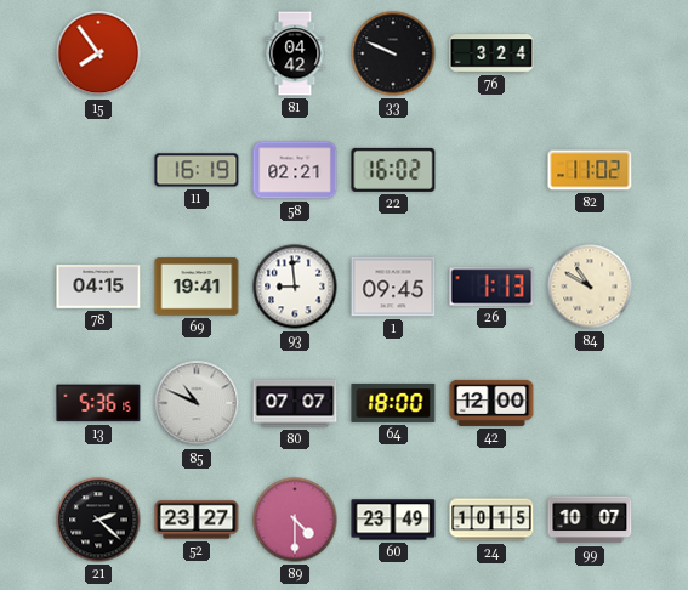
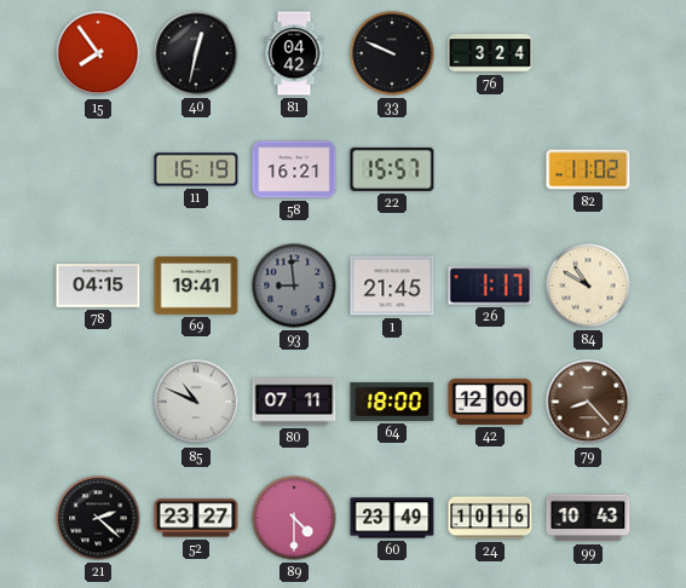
40: none -> 12:32 (196, 53)
58: 02:21 -> 16:21 (294, 169)
22: 16:02 -> 15:57 (392, 169)
93 dial: white -> grey (294, 286)
1: 09:45 -> 21:45 (392, 286)
26: 1:13 -> 1:17 (490, 286)
13: 5:36 -> none (98, 403)
80: 07:07 -> 07:11 (294, 402)
79: none -> 8:23 (588, 402)
24: 10:15 -> 10:16 (490, 518)
99: 10:07 -> 10:43 (588, 518)
